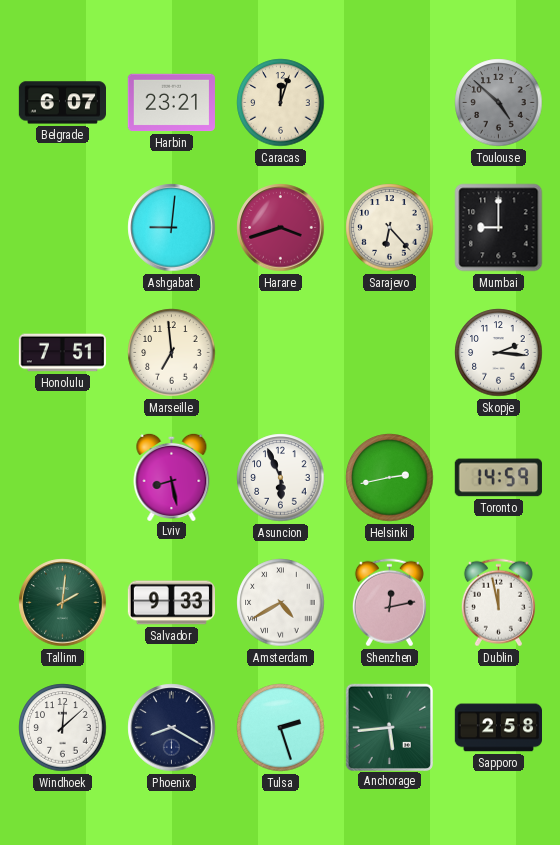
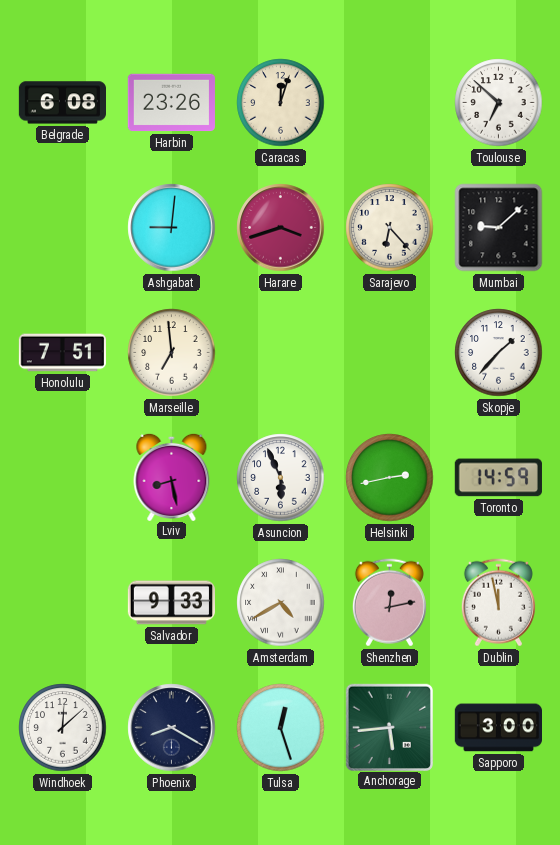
Belgrade: 6:07 -> 6:08 (62, 103)
Harbin: 23:21 -> 23:26 (171, 103)
Toulouse: 4:52 -> 6:52 (499, 103)
Toulouse dial: grey -> white (499, 103)
Mumbai: 9:00 -> 9:08 (499, 228)
Skopje: 2:16 -> 1:37 (499, 353)
Tallinn: 2:01 -> none (63, 603)
Tulsa: 2:27 -> 12:27 (281, 728)
Sapporo: 2:58 -> 3:00 (498, 728)
